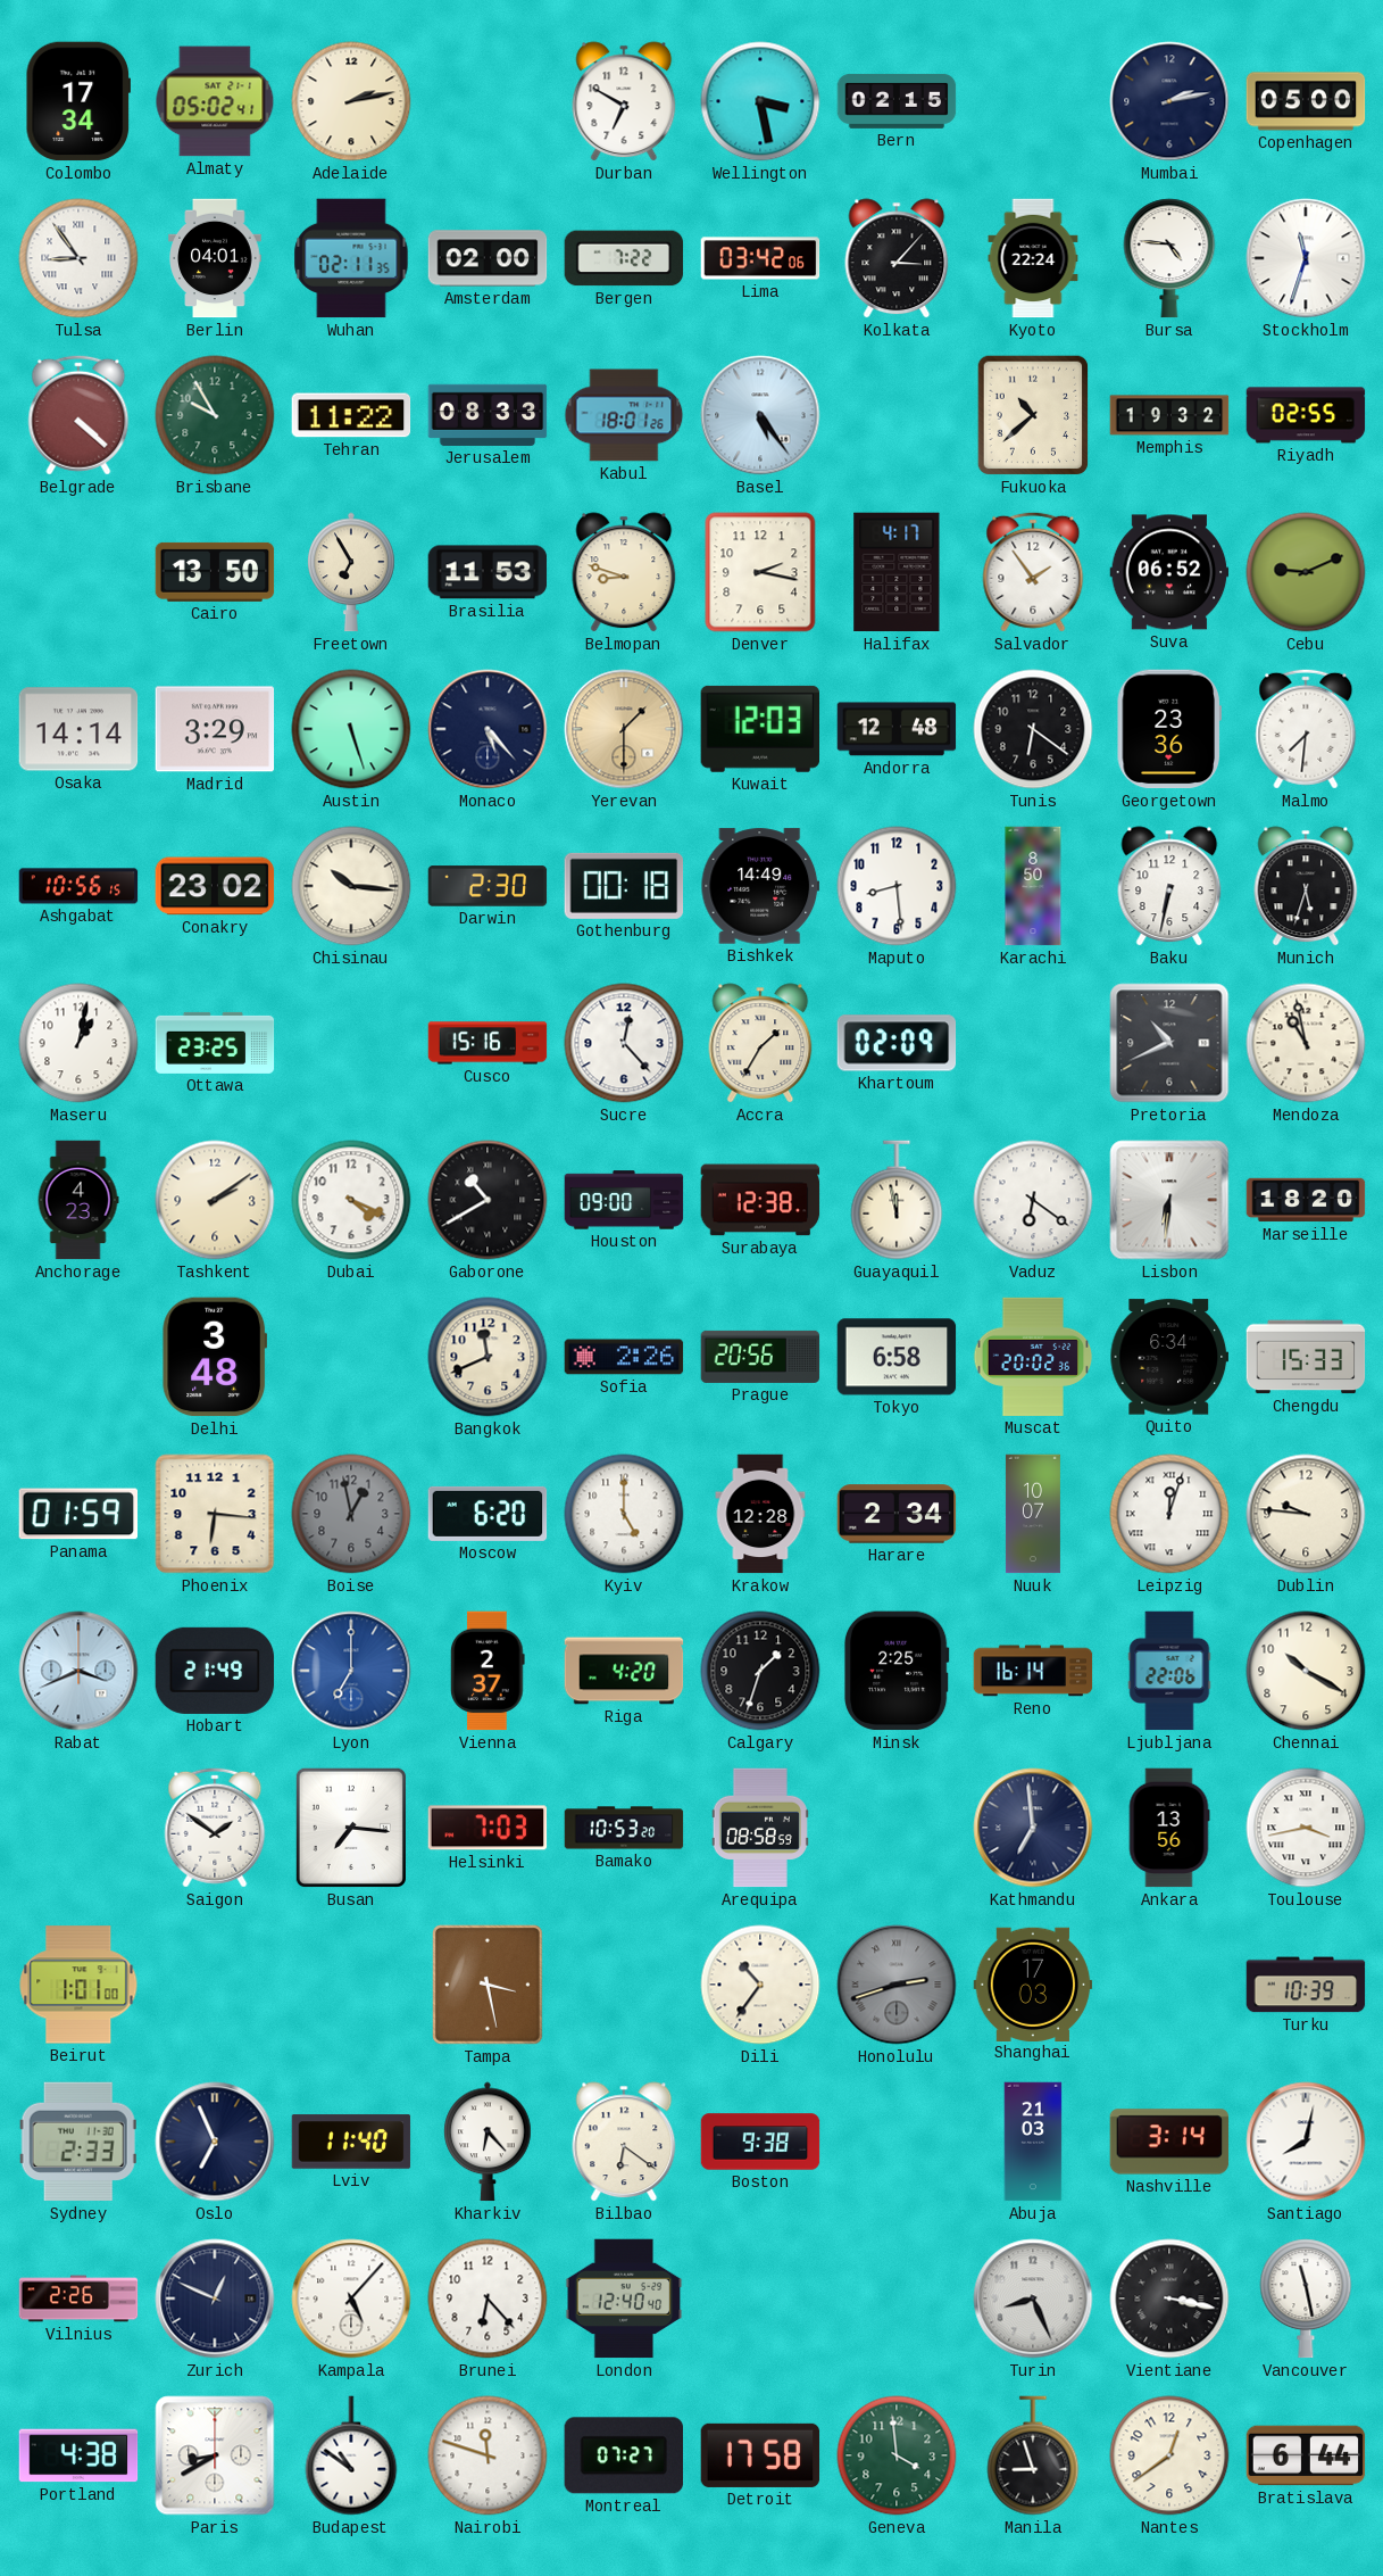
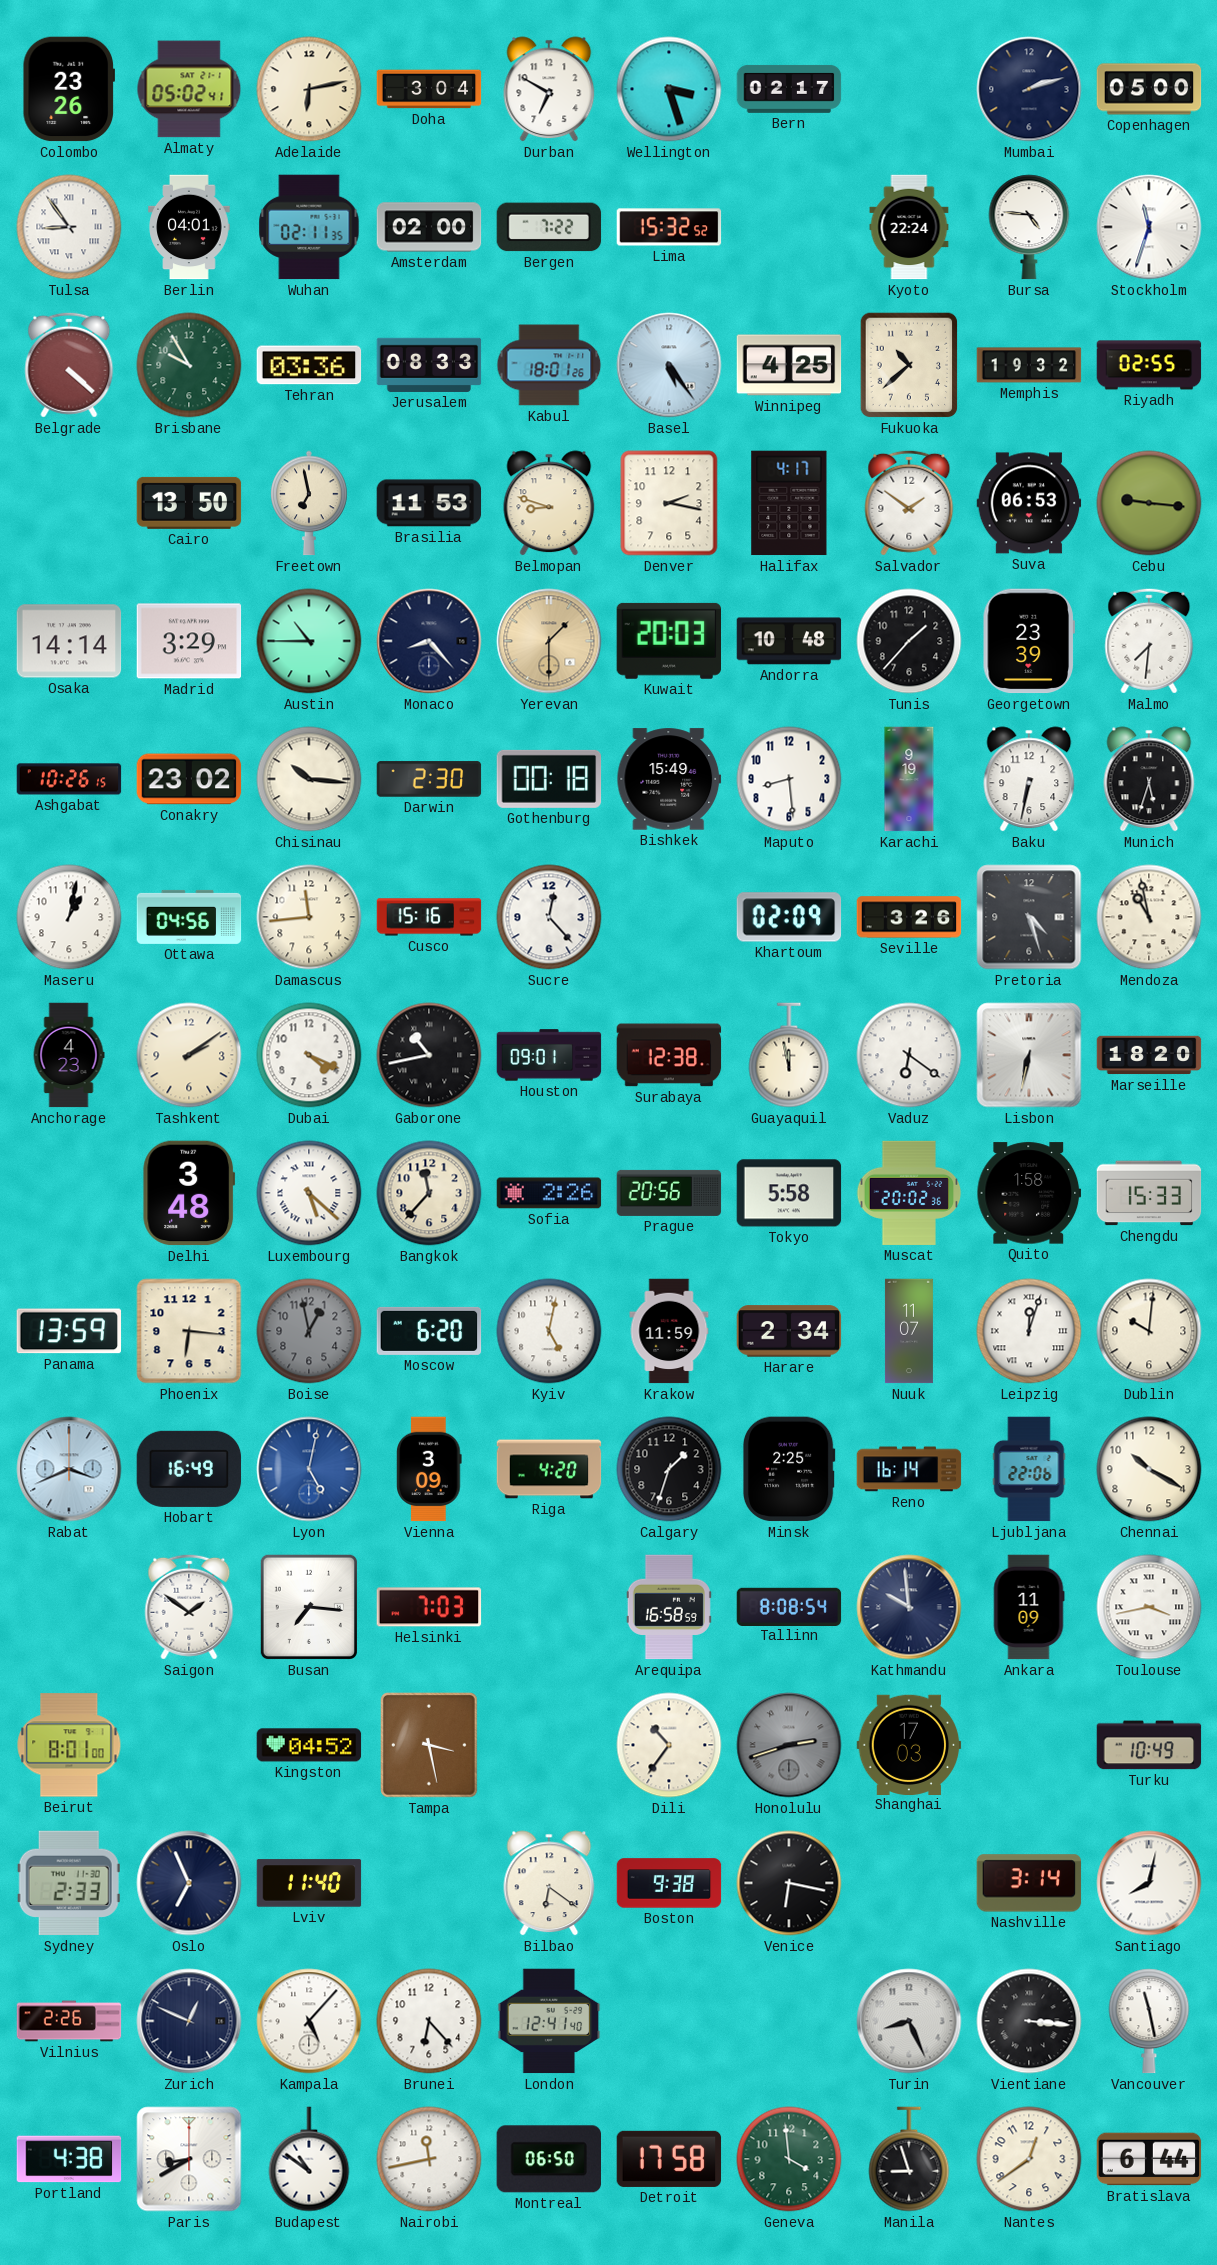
Colombo: 17:34 -> 23:26 (68, 89)
Adelaide: 2:13 -> 6:13 (309, 89)
Doha: none -> 3:04 (429, 89)
Wellington: 3:28 -> 3:27 (669, 89)
Bern: 02:15 -> 02:17 (789, 89)
Mumbai: 2:13 -> 2:12 (1029, 89)
Lima: 03:42 -> 15:32 (669, 227)
Kolkata: 3:07 -> none (897, 258)
Tehran: 11:22 -> 03:36 (309, 365)
Winnipeg: none -> 4:25 (789, 365)
Freetown: 6:55 -> 6:58 (309, 503)
Salvador: 1:54 -> 1:51 (909, 503)
Suva: 06:52 -> 06:53 (1029, 503)
Cebu: 9:11 -> 9:16 (1149, 503)
Austin: 5:27 -> 10:45 (309, 641)
Monaco: 5:23 -> 8:23 (429, 641)
Kuwait: 12:03 -> 20:03 (669, 641)
Andorra: 12:48 -> 10:48 (789, 641)
Tunis: 6:21 -> 1:37 (909, 641)
Georgetown: 23:36 -> 23:39 (1029, 641)
Ashgabat: 10:56 -> 10:26 (69, 779)
Bishkek: 14:49 -> 15:49 (669, 779)
Karachi: 8:50 -> 9:19 (909, 779)
Ottawa: 23:25 -> 04:56 (189, 917)
Damascus: none -> 11:44 (309, 917)
Accra: 1:35 -> none (760, 1043)
Seville: none -> 3:26 (909, 917)
Pretoria: 10:41 -> 4:27 (1029, 917)
Gaborone: 10:40 -> 10:43 (429, 1055)
Houston: 09:00 -> 09:01 (549, 1055)
Lisbon: 6:31 -> 6:32 (1029, 1055)
Luxembourg: none -> 5:22 (309, 1193)
Bangkok: 11:41 -> 11:37 (429, 1193)
Tokyo: 6:58 -> 5:58 (789, 1193)
Quito: 6:34 -> 1:58 (1029, 1193)
Panama: 01:59 -> 13:59 (69, 1331)
Kyiv: 5:00 -> 5:02 (549, 1331)
Krakow: 12:28 -> 11:59 (669, 1331)
Nuuk: 10:07 -> 11:07 (909, 1331)
Dublin: 9:46 -> 10:01 (1149, 1331)
Hobart: 21:49 -> 16:49 (189, 1469)
Lyon: 7:00 -> 5:02 (309, 1469)
Vienna: 2:37 -> 3:09 (429, 1469)
Bamako: 10:53 -> none (624, 1828)
Arequipa: 08:58 -> 16:58 (669, 1607)
Tallinn: none -> 8:08 (789, 1606)
Kathmandu: 6:59 -> 9:59 (909, 1607)
Ankara: 13:56 -> 11:09 (1029, 1607)
Beirut: 1:01 -> 8:01 (69, 1745)
Kingston: none -> 04:52 (309, 1745)
Turku: 10:39 -> 10:49 (1149, 1745)
Kharkiv: 6:23 -> none (488, 2142)
Venice: none -> 6:17 (789, 1883)
Abuja: 21:03 -> none (1033, 2142)
London: 12:40 -> 12:41 (549, 2021)
Vientiane: 3:17 -> 3:16 (1029, 2021)
Nairobi: 11:48 -> 11:43 (429, 2159)
Montreal: 07:27 -> 06:50 (548, 2159)
